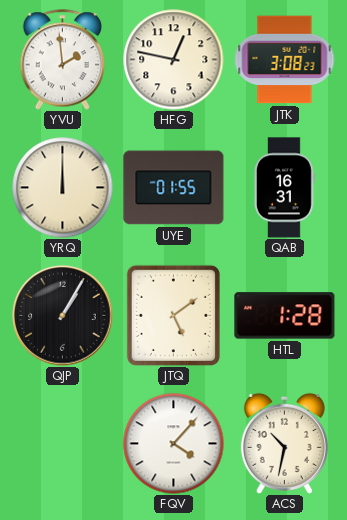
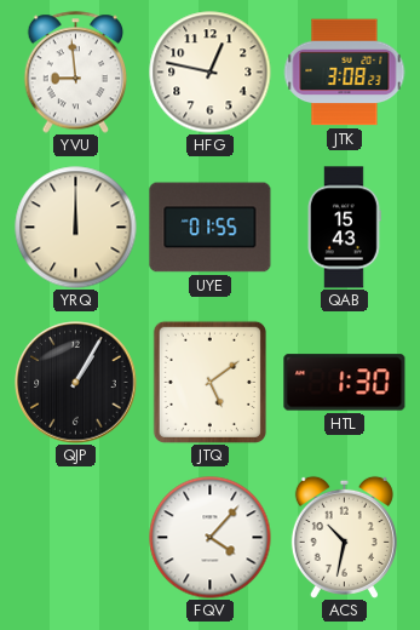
YVU: 1:59 -> 8:59 (76, 73)
QAB: 16:31 -> 15:43 (344, 228)
HTL: 1:28 -> 1:30 (345, 383)
